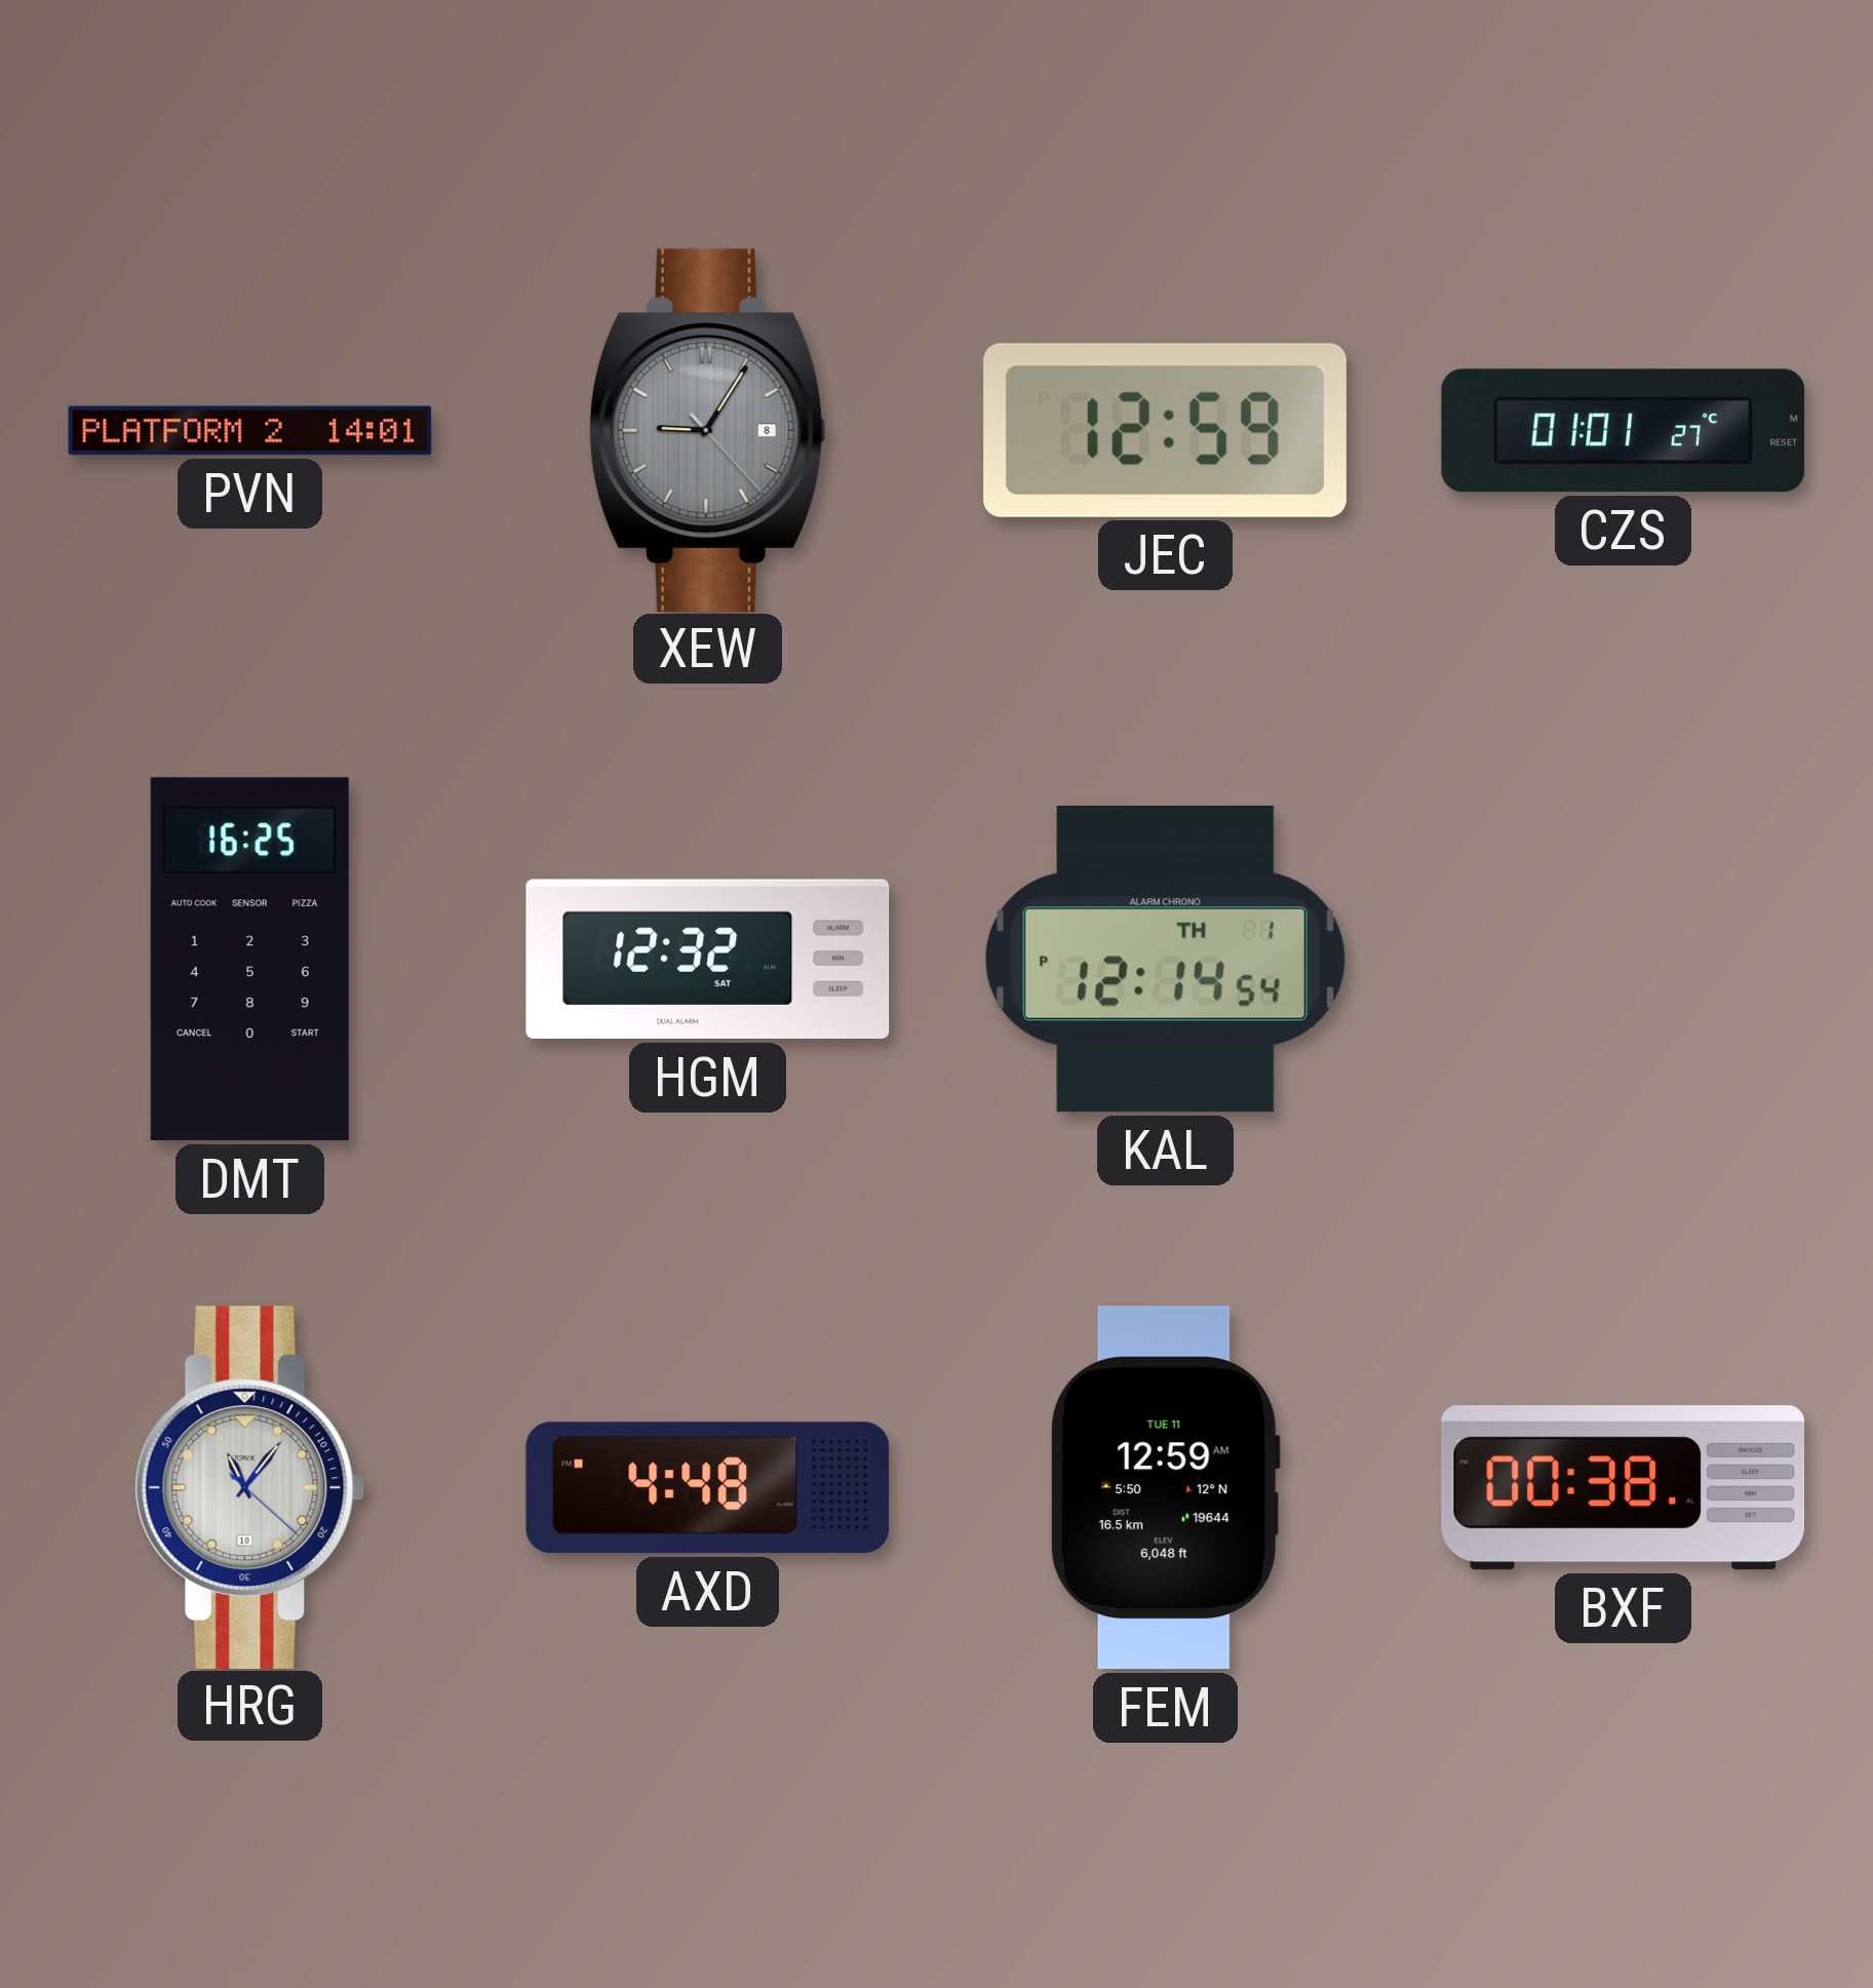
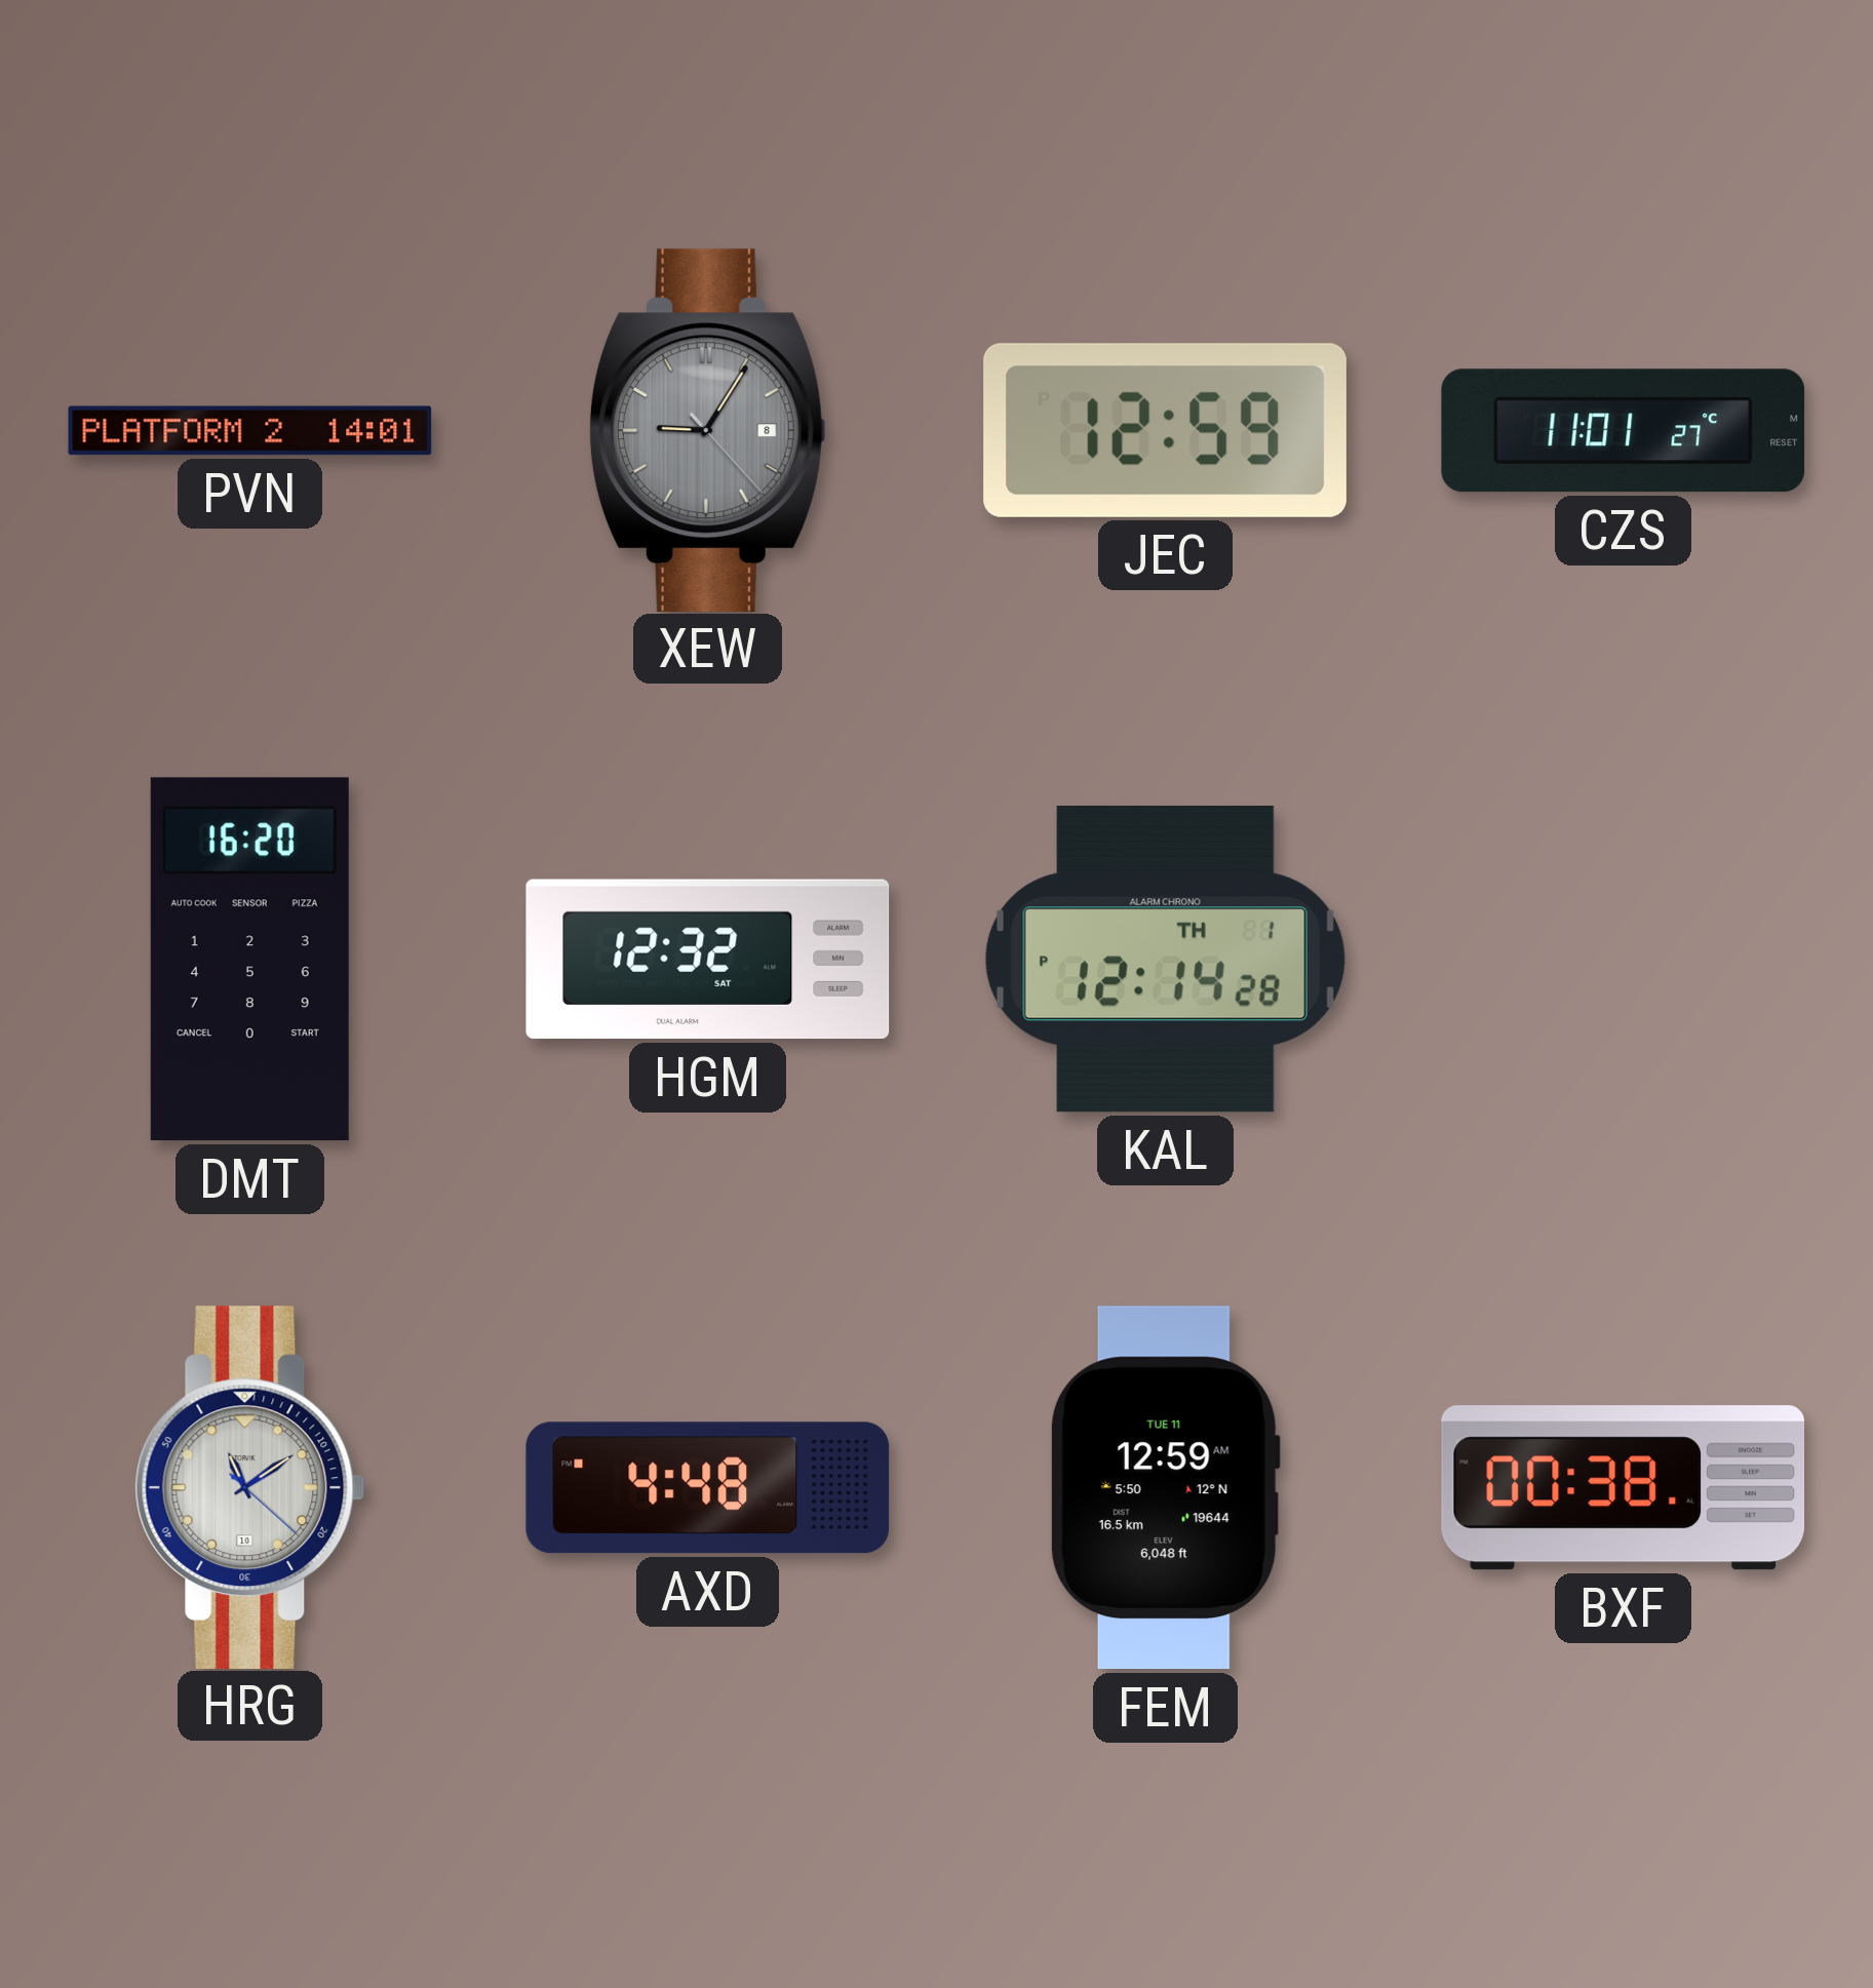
CZS: 01:01 -> 11:01 (1624, 431)
DMT: 16:25 -> 16:20 (249, 960)
KAL: 12:14:54 PM -> 12:14:28 PM (1165, 960)
HRG: 11:06 -> 11:09 (250, 1487)
